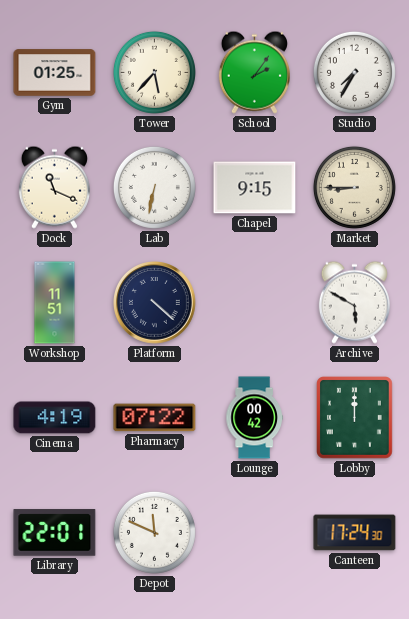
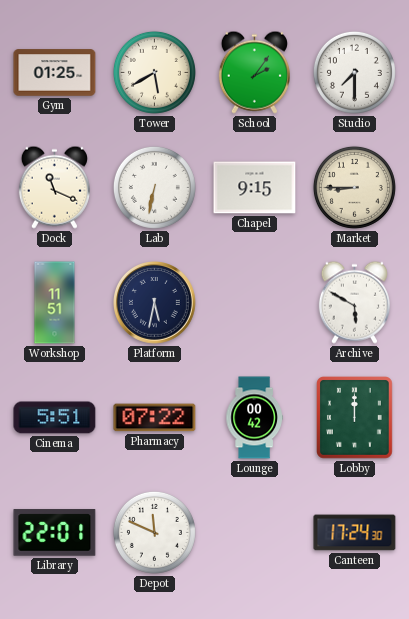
Tower: 5:37 -> 5:40 (154, 72)
Studio: 7:35 -> 7:30 (354, 72)
Platform: 4:22 -> 5:32 (155, 303)
Cinema: 4:19 -> 5:51 (55, 418)
